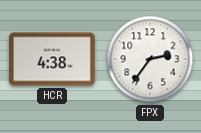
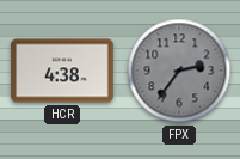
FPX dial: white -> grey (179, 71)
